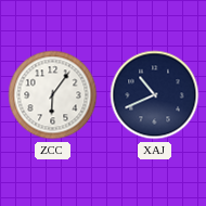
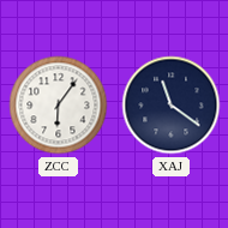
XAJ: 10:41 -> 11:21 (172, 106)
